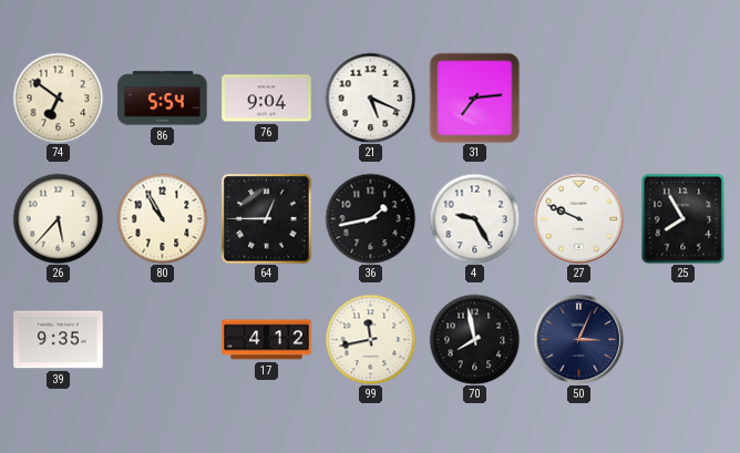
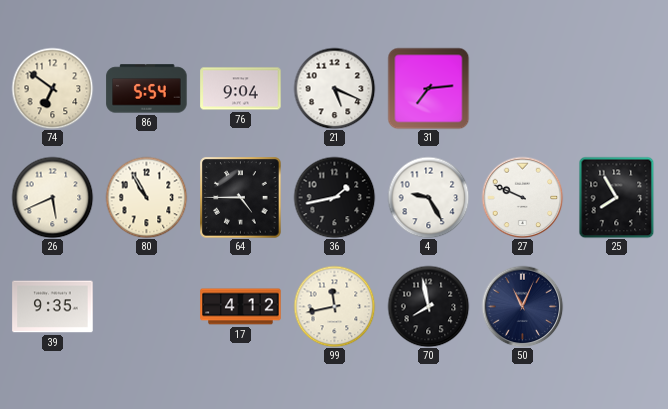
26: 5:37 -> 5:41 (52, 197)
64: 12:45 -> 4:45 (241, 198)
50: 3:04 -> 11:04 (522, 306)
